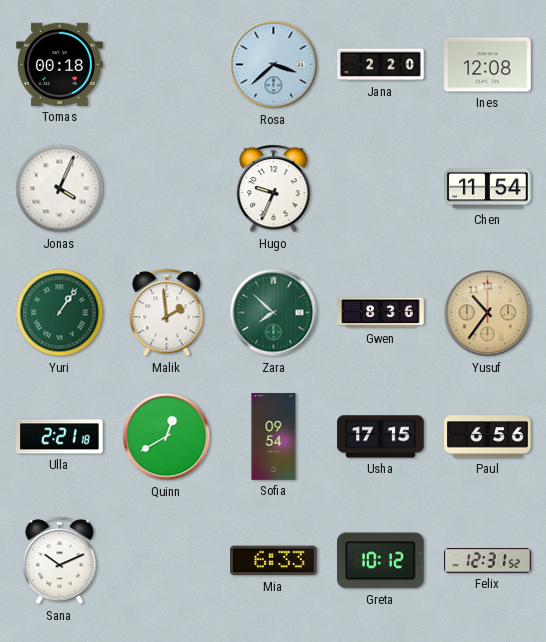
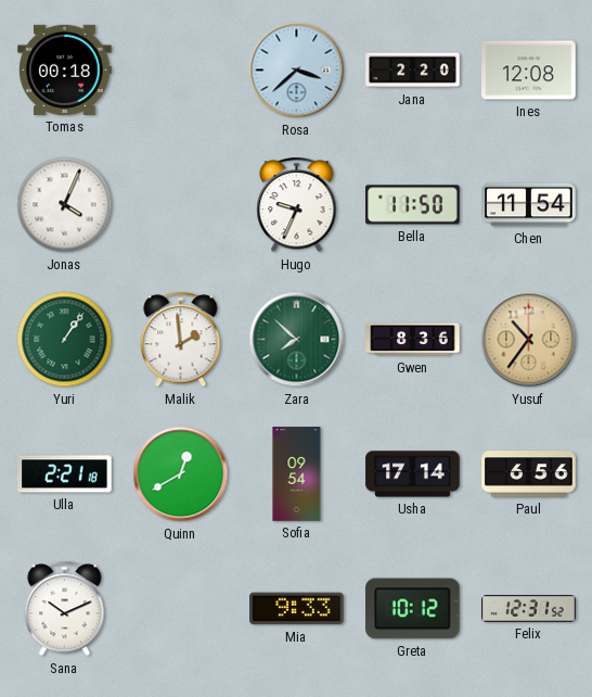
Bella: none -> 11:50 (413, 205)
Usha: 17:15 -> 17:14 (413, 474)
Mia: 6:33 -> 9:33 (297, 609)
